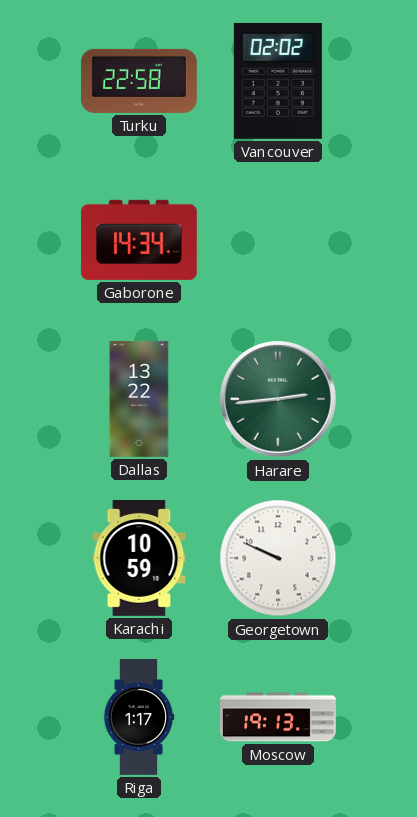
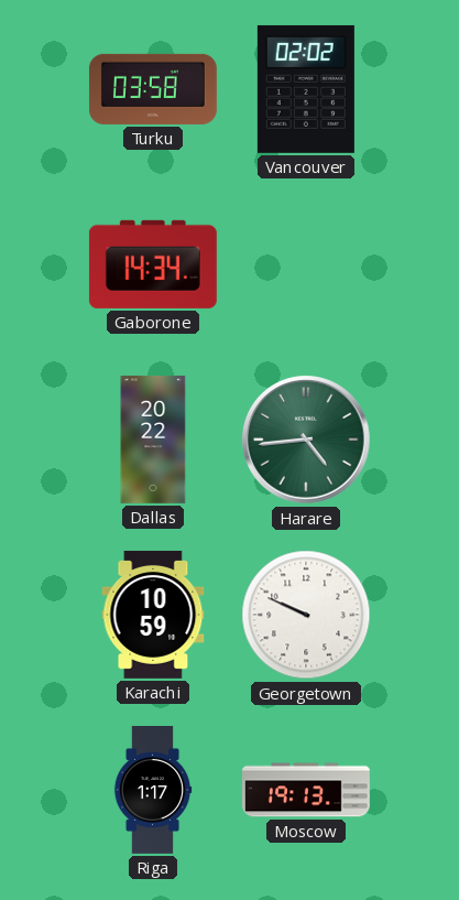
Turku: 22:58 -> 03:58 (153, 89)
Dallas: 13:22 -> 20:22 (153, 440)
Harare: 2:44 -> 4:44 (306, 440)
